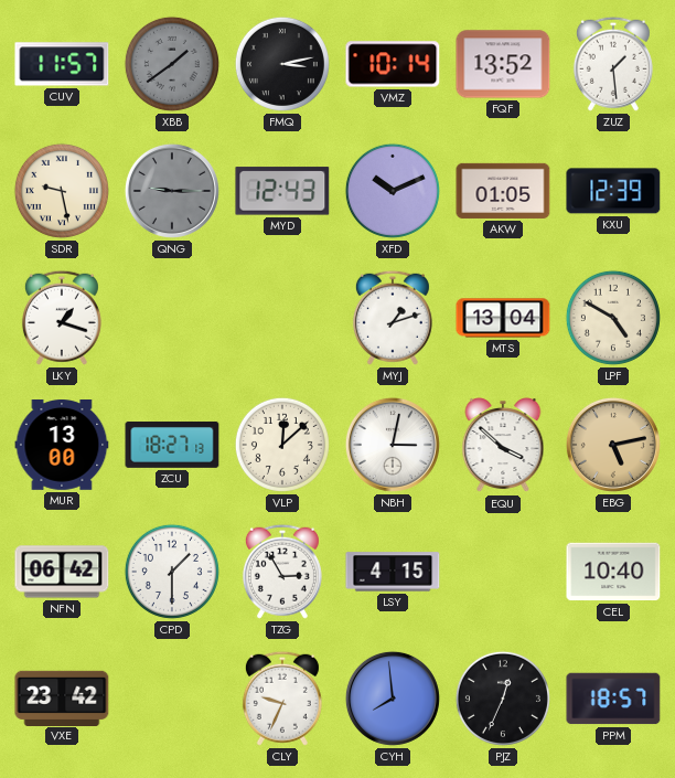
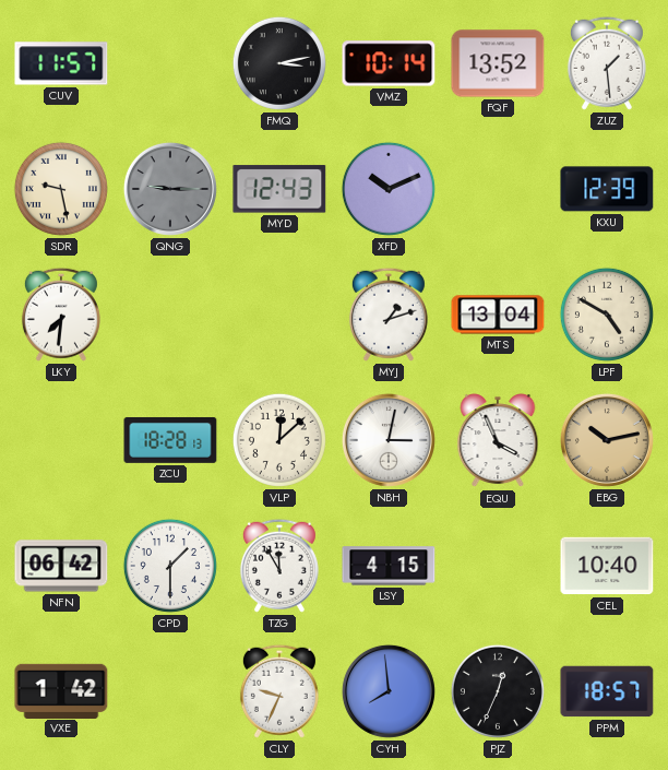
XBB: 1:39 -> none (172, 64)
AKW: 01:05 -> none (503, 191)
LKY: 1:18 -> 7:31 (61, 315)
MUR: 13:00 -> none (62, 446)
ZCU: 18:27 -> 18:28 (170, 440)
EQU: 3:52 -> 3:56 (498, 441)
EBG: 5:13 -> 10:13 (607, 440)
TZG: 2:55 -> 11:55 (279, 566)
VXE: 23:42 -> 1:42 (61, 690)
